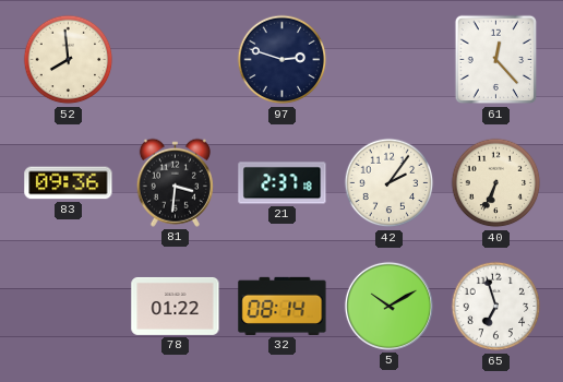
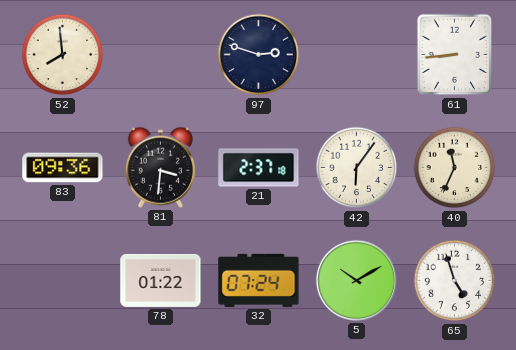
61: 12:23 -> 8:44 (455, 55)
42: 2:06 -> 6:06 (357, 168)
40: 6:34 -> 11:34 (455, 168)
32: 08:14 -> 07:24 (259, 280)
65: 6:57 -> 4:57 (455, 281)
